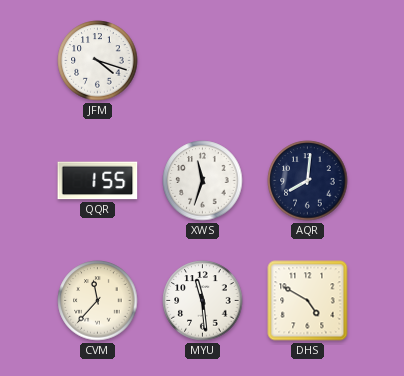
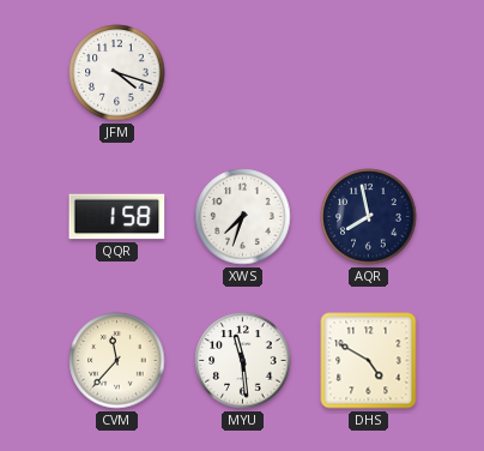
QQR: 1:55 -> 1:58 (117, 217)
XWS: 11:33 -> 7:33 (243, 217)
AQR: 8:01 -> 7:58 (369, 217)
